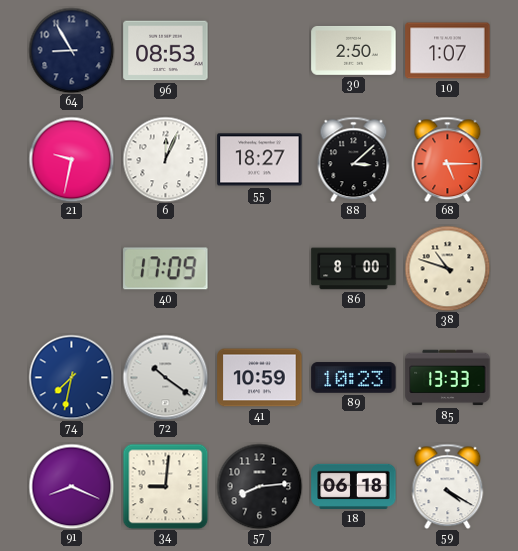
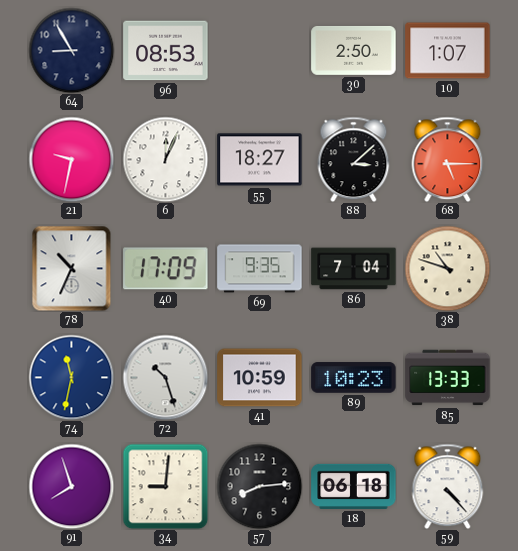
78: none -> 10:34 (72, 268)
69: none -> 9:35 (260, 269)
86: 8:00 -> 7:04 (354, 269)
74: 7:32 -> 11:32 (71, 377)
72: 10:21 -> 10:27 (165, 377)
91: 8:19 -> 7:57 (71, 486)
59: 4:20 -> 4:23 (448, 486)
